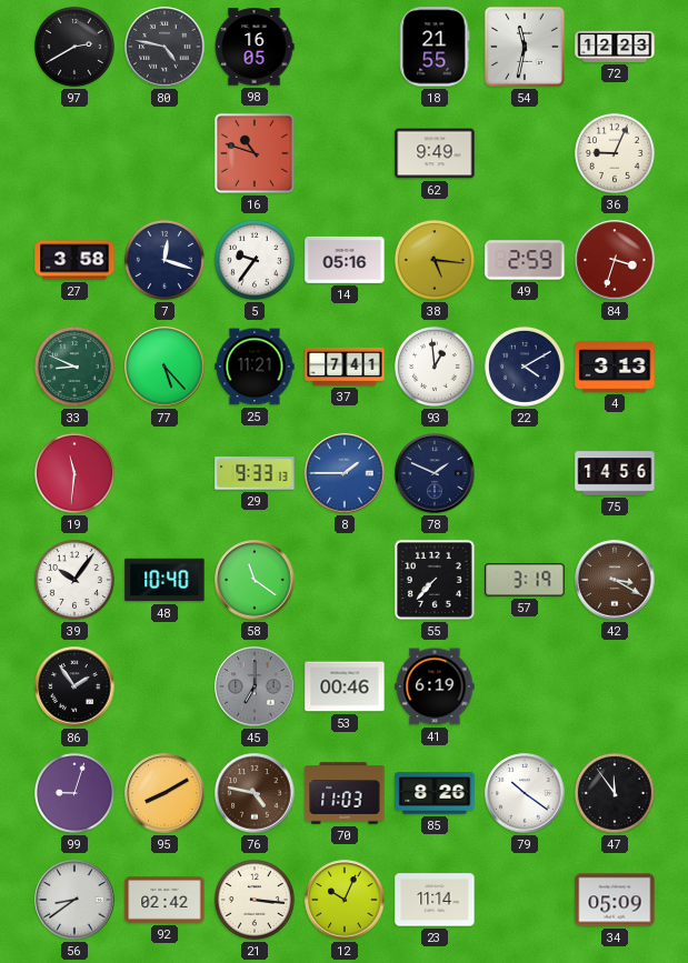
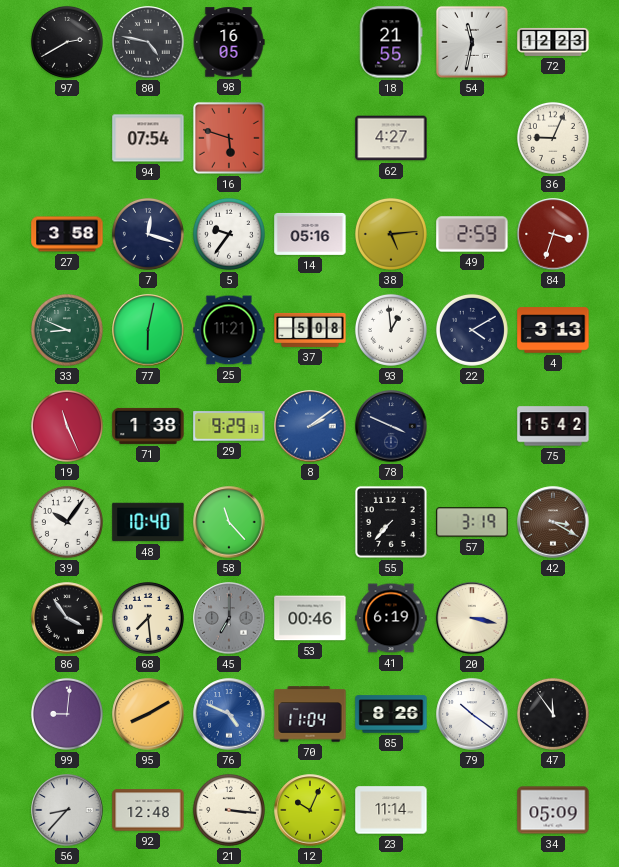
94: none -> 07:54 (148, 138)
16: 10:48 -> 5:48 (229, 138)
62: 9:49 -> 4:27 (391, 138)
38: 5:16 -> 5:14 (391, 234)
77: 5:23 -> 6:02 (148, 330)
37: 7:41 -> 5:08 (310, 330)
19: 11:31 -> 11:26 (67, 426)
71: none -> 1:38 (148, 426)
29: 9:33 -> 9:29 (229, 426)
8: 1:45 -> 2:09 (310, 426)
78: 1:49 -> 3:49 (391, 426)
75: 14:56 -> 15:42 (553, 426)
58: 11:21 -> 11:23 (229, 522)
86: 1:54 -> 3:54 (67, 618)
68: none -> 7:29 (148, 618)
20: none -> 3:17 (472, 618)
99: 9:03 -> 9:01 (67, 714)
76: 4:47 -> 4:49 (229, 714)
76 dial: brown -> blue (229, 714)
70: 11:03 -> 11:04 (310, 714)
56: 8:39 -> 8:37 (67, 810)
92: 02:42 -> 12:48 (148, 810)
